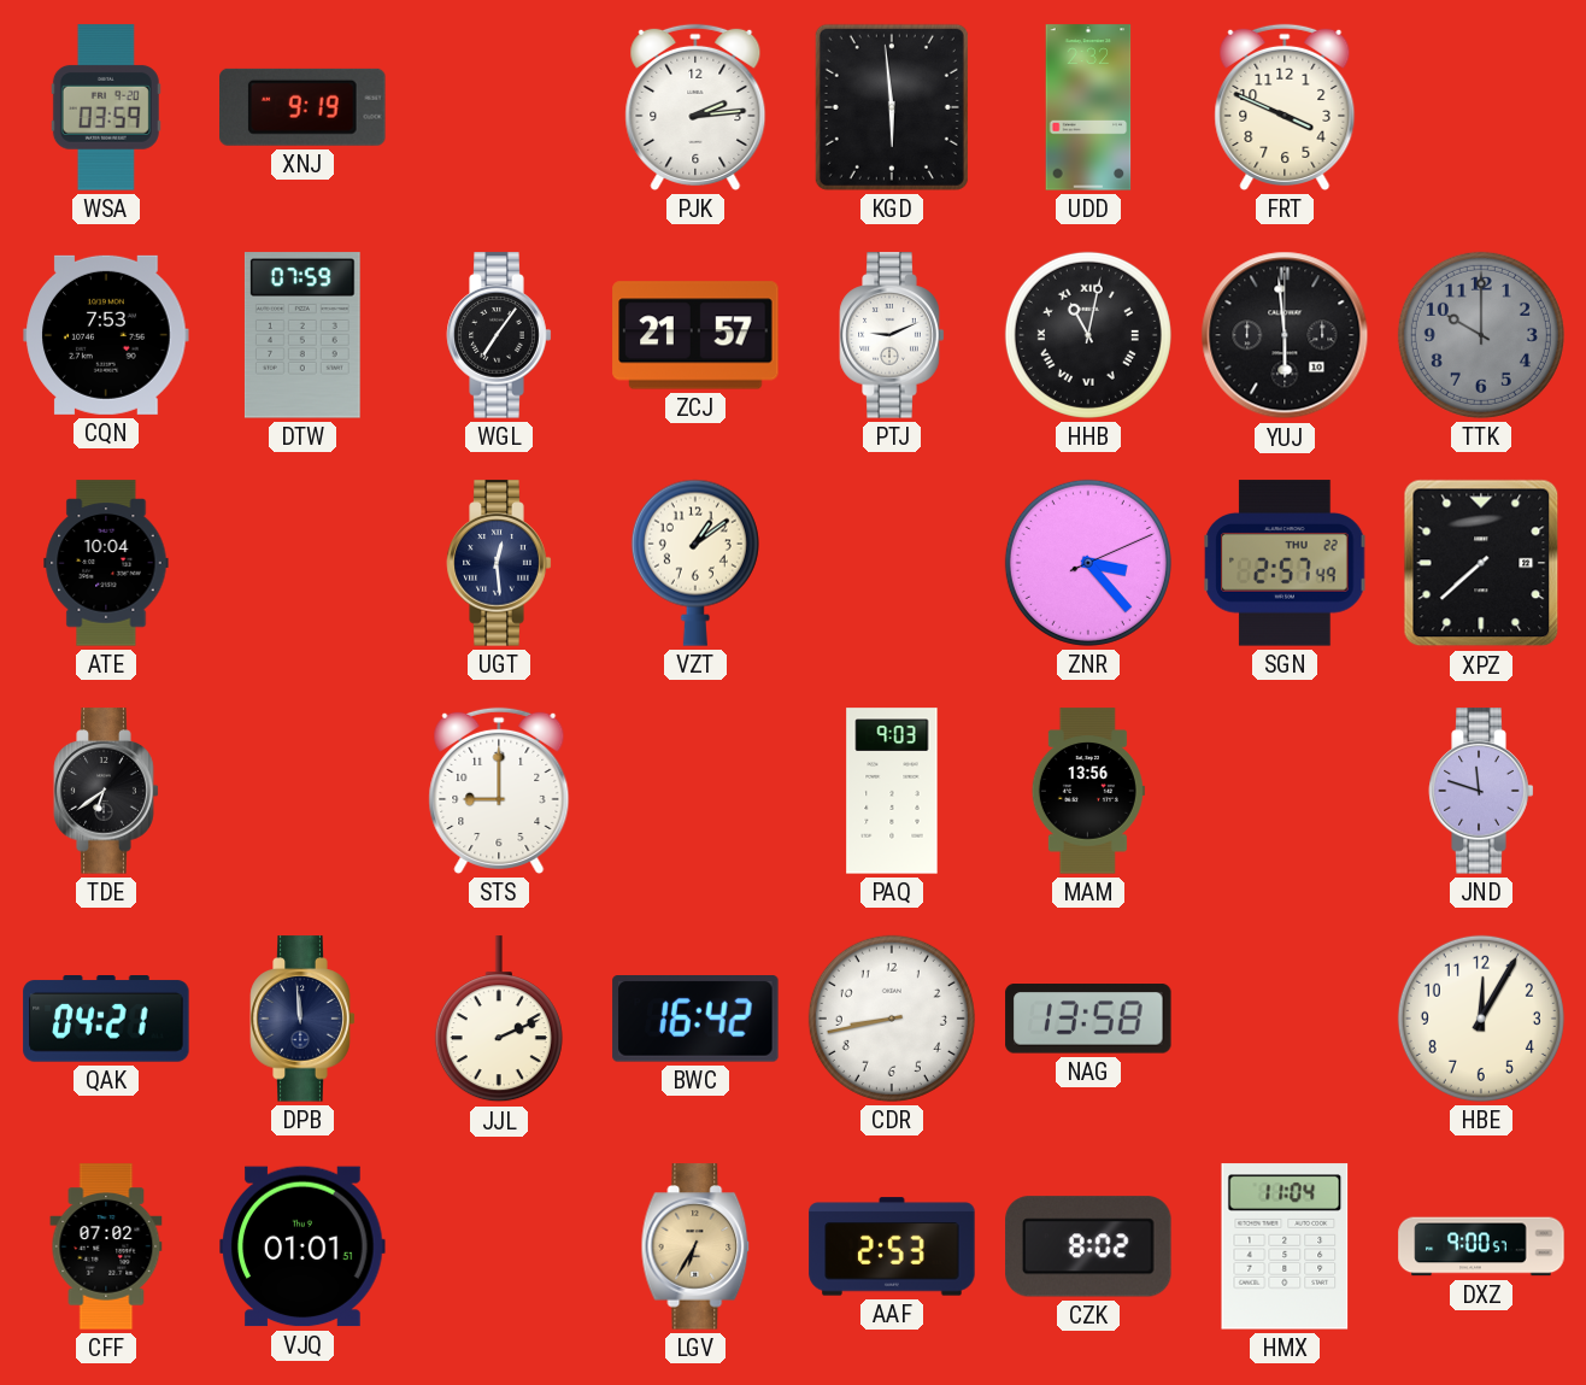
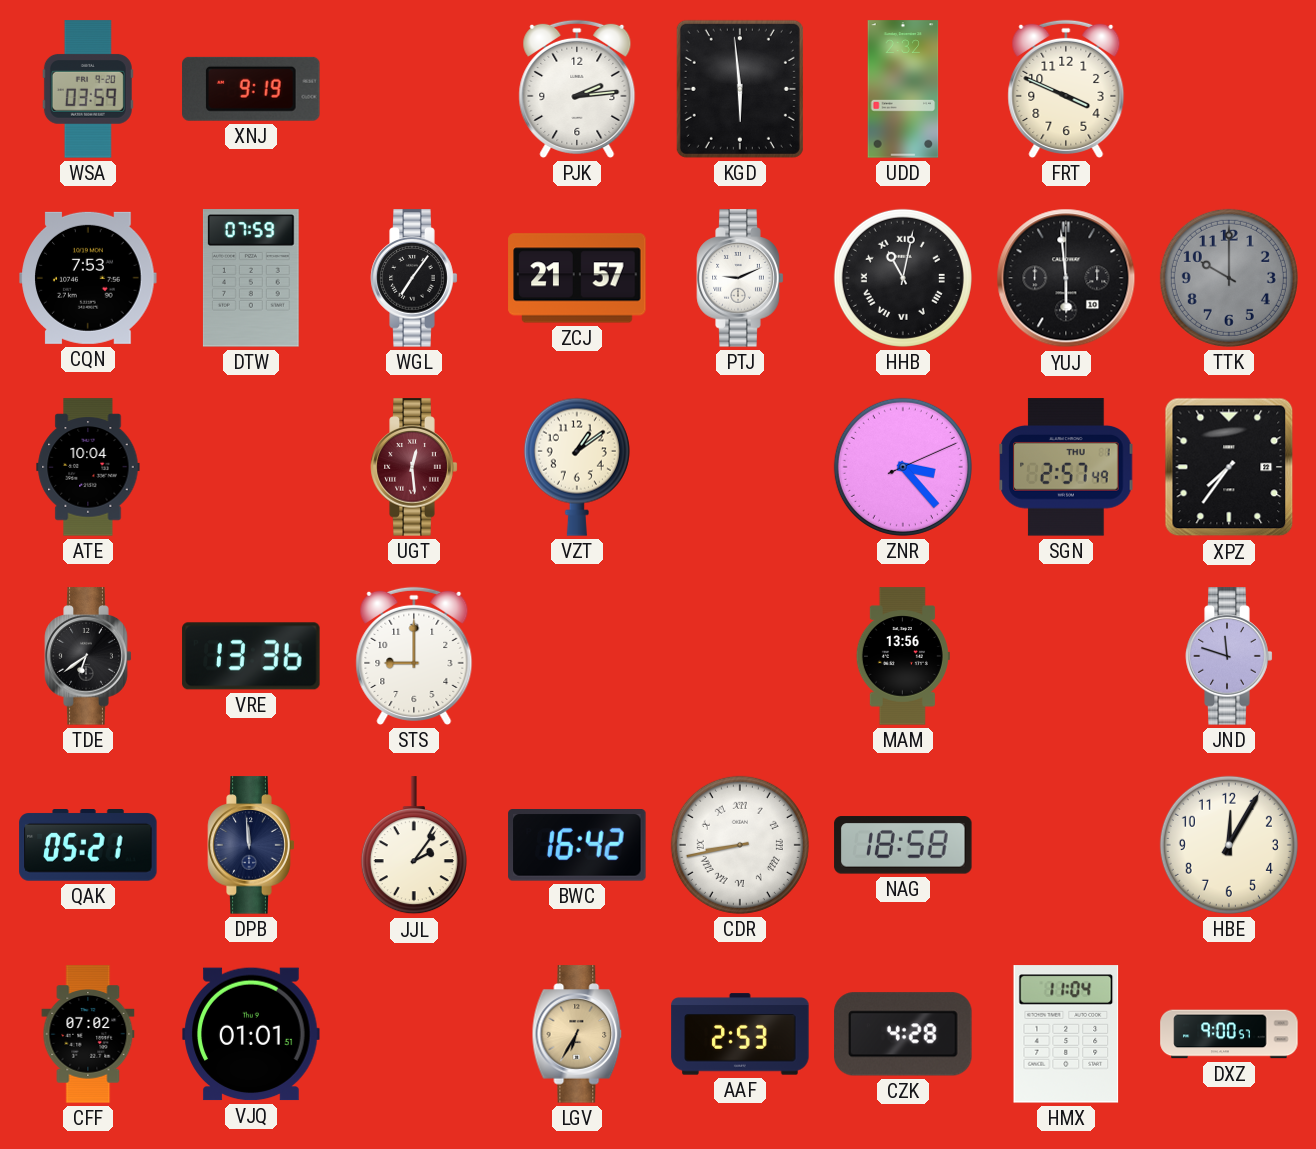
UGT dial: navy -> burgundy (414, 467)
SGN date: THU 22 -> THU 1 (1066, 467)
XPZ: 7:38 -> 7:36 (1229, 467)
VRE: none -> 13:36 (251, 656)
PAQ: 9:03 -> none (892, 791)
QAK: 04:21 -> 05:21 (88, 846)
JJL: 2:11 -> 2:06 (414, 846)
CDR numerals: Arabic -> Roman (740, 845)
NAG: 13:58 -> 18:58 (903, 845)
CZK: 8:02 -> 4:28 (903, 1034)
